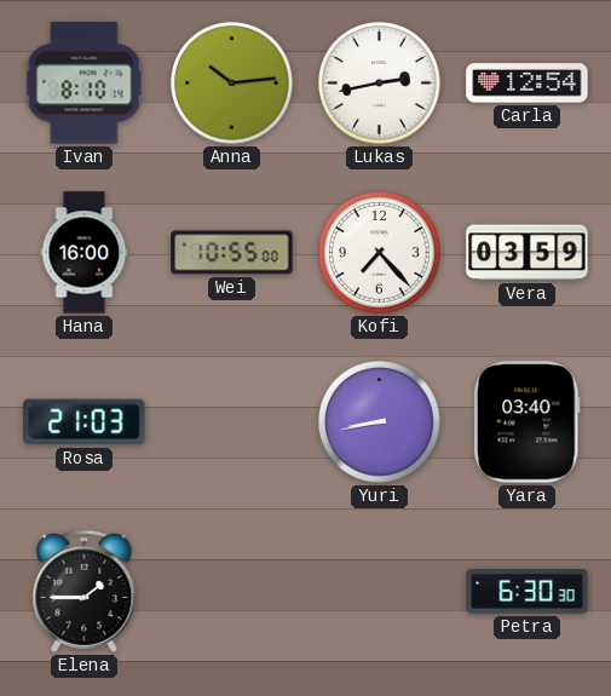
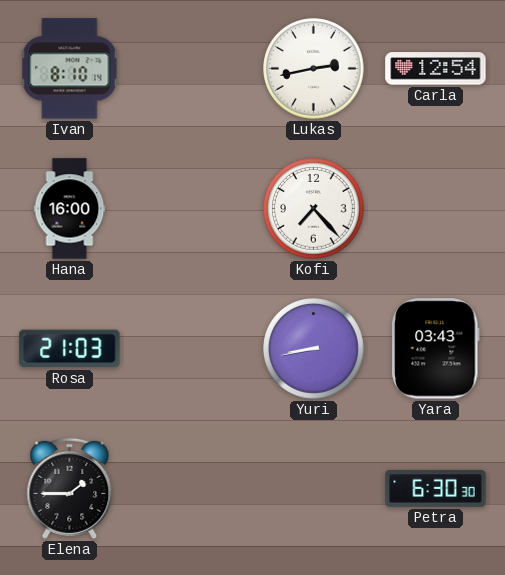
Anna: 10:14 -> none (232, 84)
Wei: 10:55 -> none (232, 253)
Vera: 03:59 -> none (528, 253)
Yara: 03:40 -> 03:43 (436, 349)
